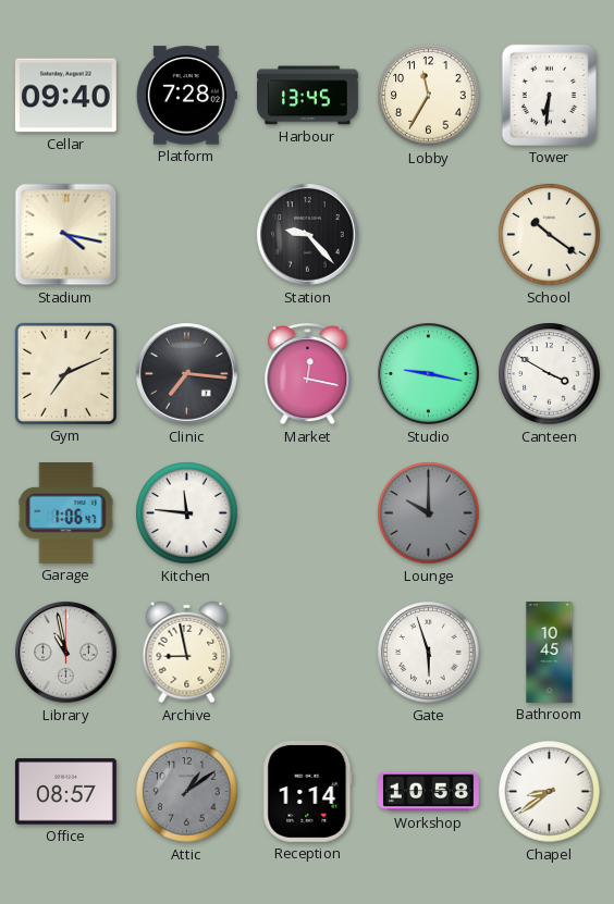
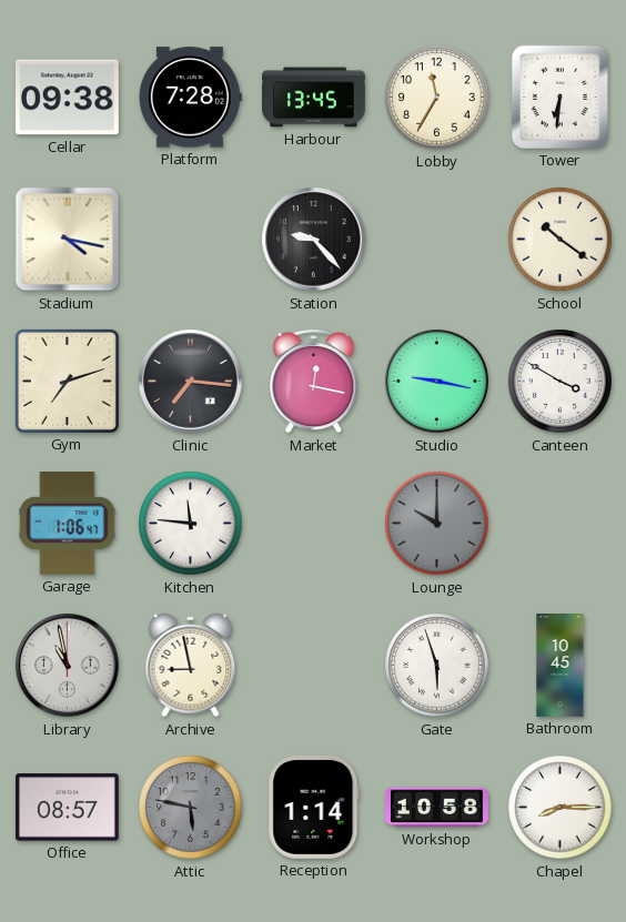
Cellar: 09:40 -> 09:38 (67, 98)
Gym: 7:11 -> 7:12 (67, 381)
Attic: 1:09 -> 5:47 (191, 808)
Chapel: 8:39 -> 8:15 (561, 808)
